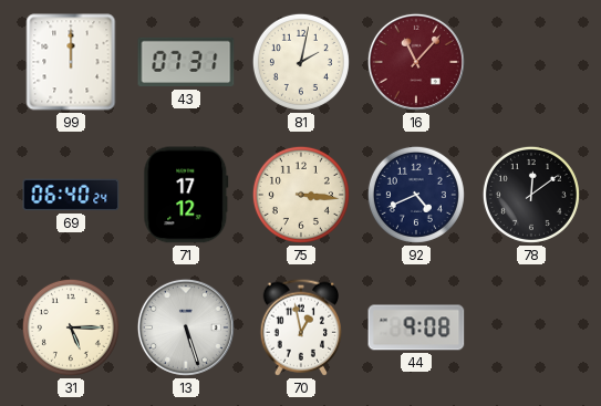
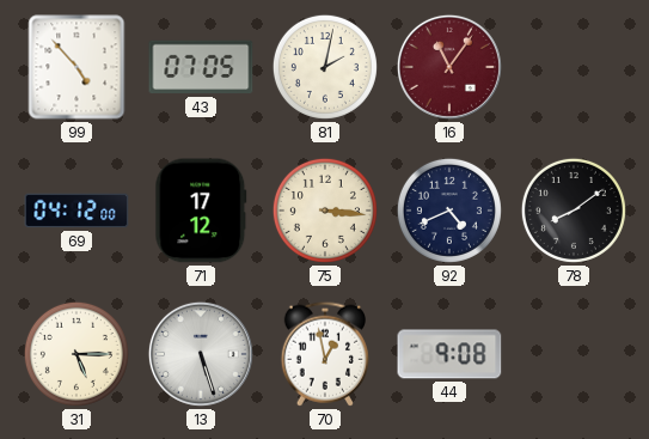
99: 12:00 -> 4:53 (76, 67)
43: 07:31 -> 07:05 (201, 67)
16: 11:07 -> 11:06 (449, 67)
69: 06:40 -> 04:12 (76, 211)
78: 12:09 -> 8:09 (574, 211)
